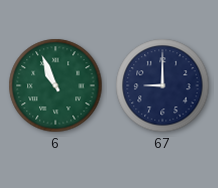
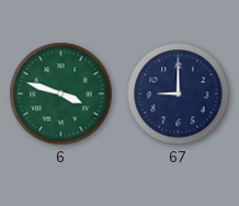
6: 10:56 -> 3:48 (61, 94)
